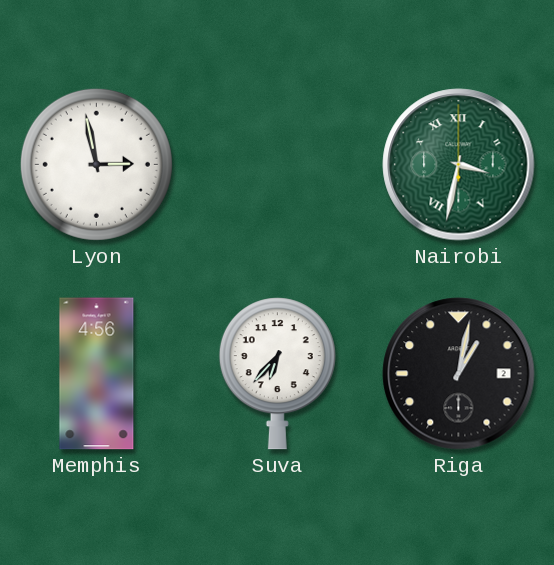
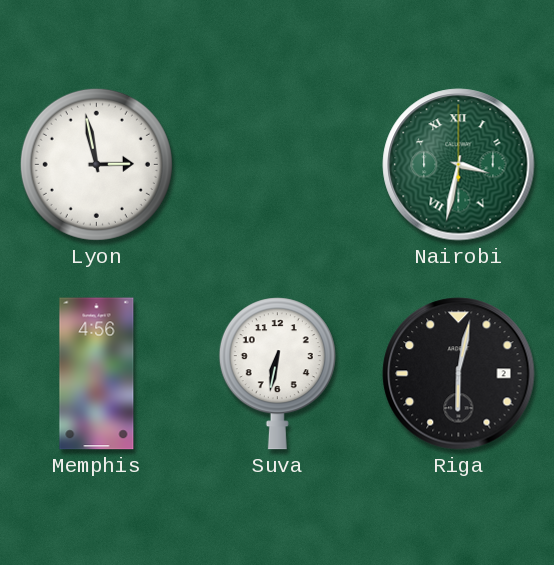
Suva: 6:37 -> 6:32 (277, 374)
Riga: 1:02 -> 6:02 (459, 374)
